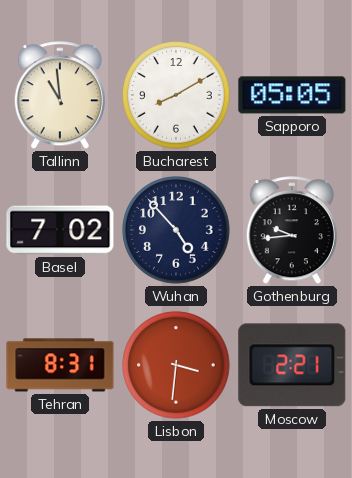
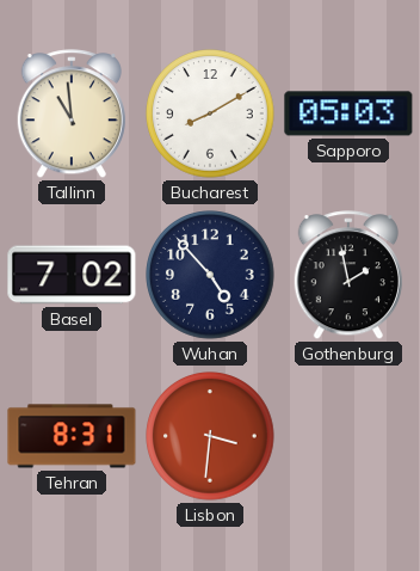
Sapporo: 05:05 -> 05:03 (348, 113)
Gothenburg: 9:44 -> 1:58 (348, 276)
Moscow: 2:21 -> none (292, 365)
